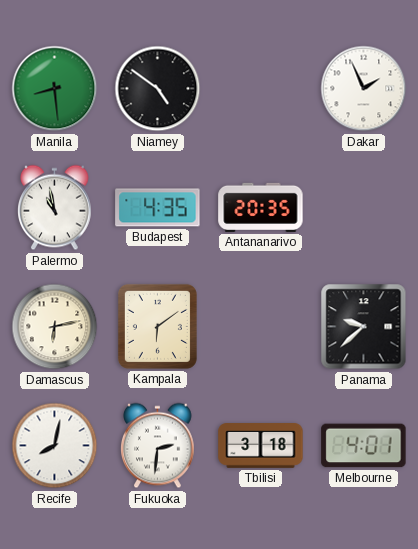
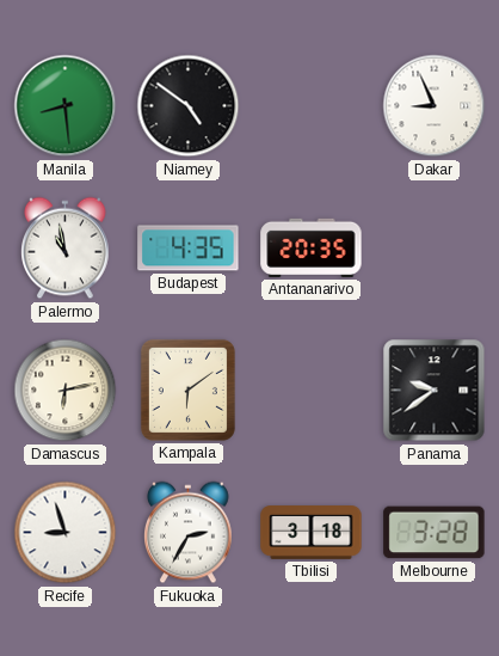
Dakar: 1:56 -> 8:56 (435, 106)
Panama: 9:38 -> 9:39 (435, 391)
Recife: 8:02 -> 8:57 (66, 533)
Fukuoka: 2:31 -> 2:35 (189, 533)
Melbourne: 4:01 -> 3:28 (435, 533)
